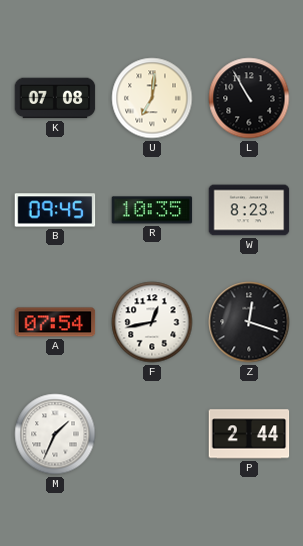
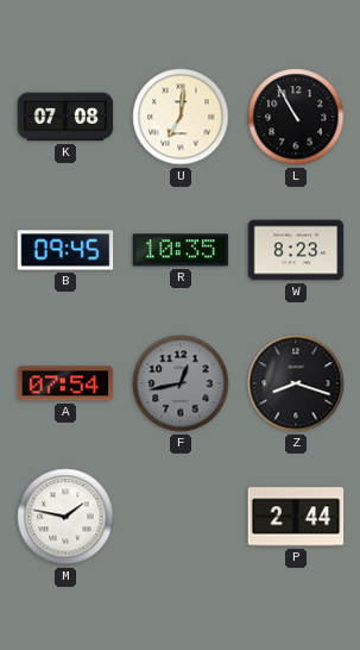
F dial: white -> grey (181, 383)
Z: 12:18 -> 8:18 (296, 383)
M: 1:34 -> 1:47 (65, 517)
